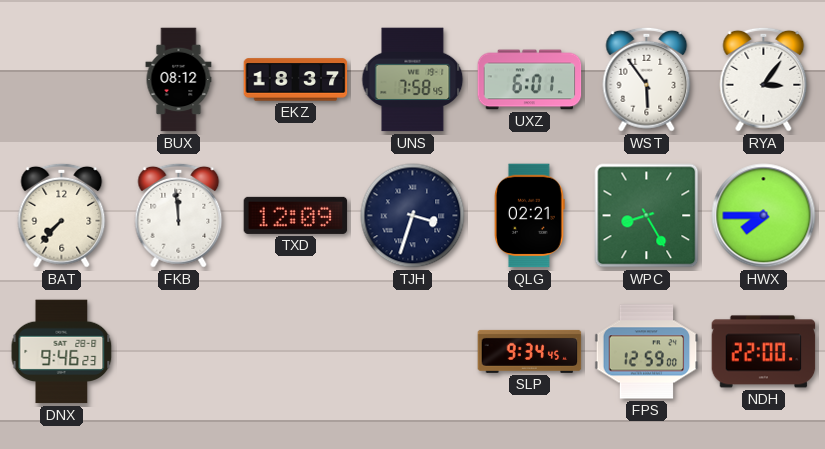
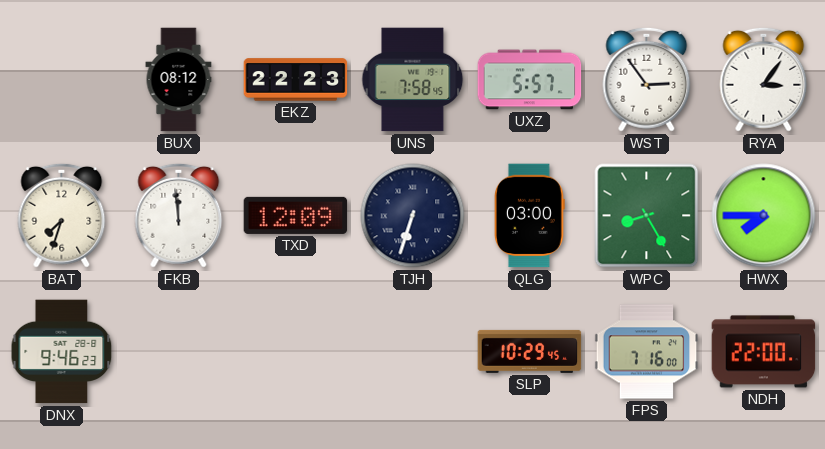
EKZ: 18:37 -> 22:23 (296, 80)
UXZ: 6:01 -> 5:57 (530, 80)
WST: 5:54 -> 2:54 (647, 79)
BAT: 7:37 -> 7:33 (62, 215)
TJH: 3:33 -> 6:33 (413, 216)
QLG: 02:21 -> 03:00 (530, 216)
SLP: 9:34 -> 10:29 (530, 351)
FPS: 12:59 -> 7:16 (647, 352)
